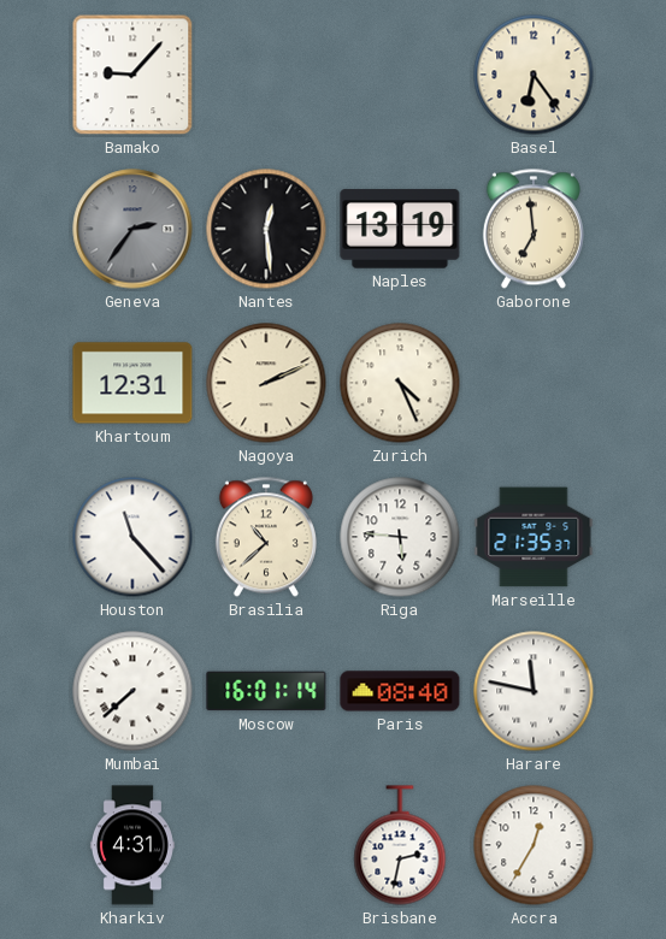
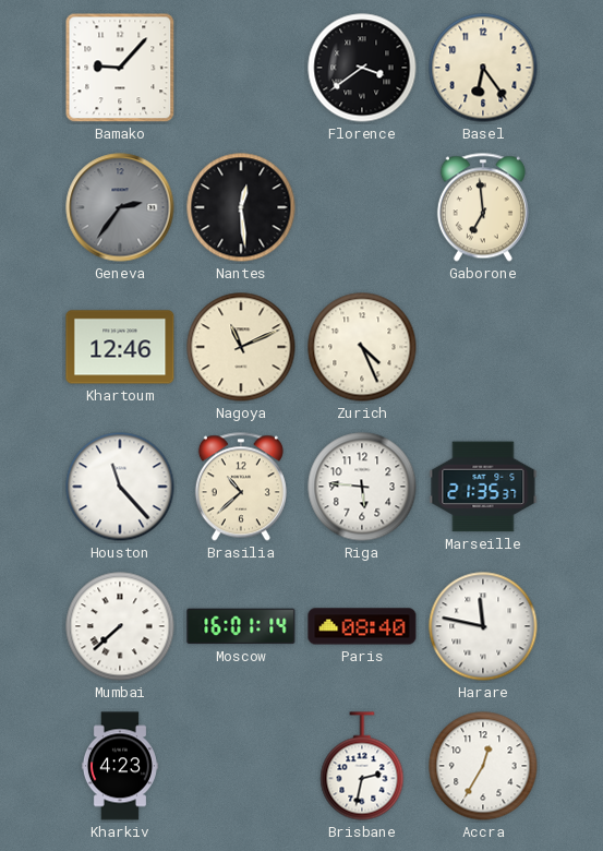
Florence: none -> 3:39 (362, 68)
Naples: 13:19 -> none (400, 229)
Khartoum: 12:31 -> 12:46 (120, 347)
Nagoya: 2:11 -> 11:11 (241, 347)
Kharkiv: 4:31 -> 4:23 (120, 766)
